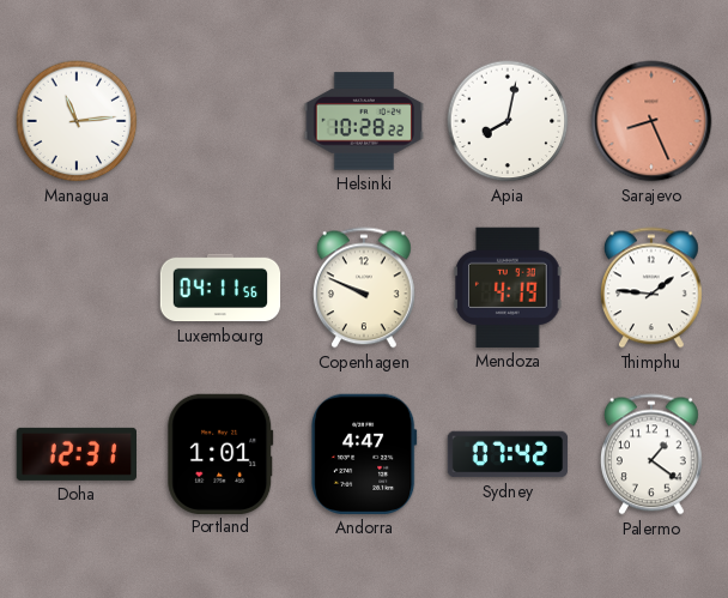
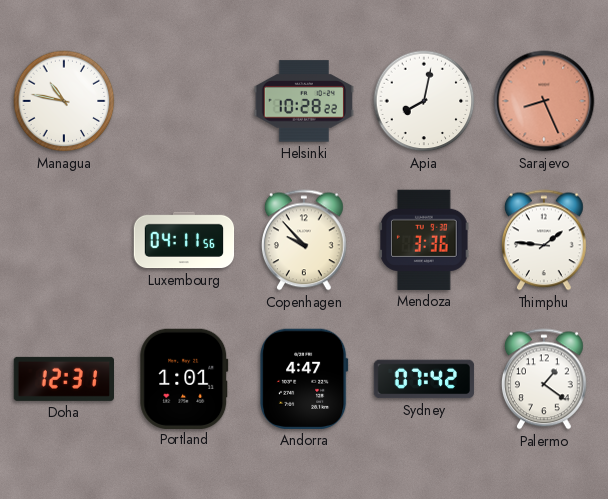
Managua: 11:14 -> 10:47 (64, 101)
Copenhagen: 9:49 -> 9:53 (304, 240)
Mendoza: 4:19 -> 3:36 (424, 240)
